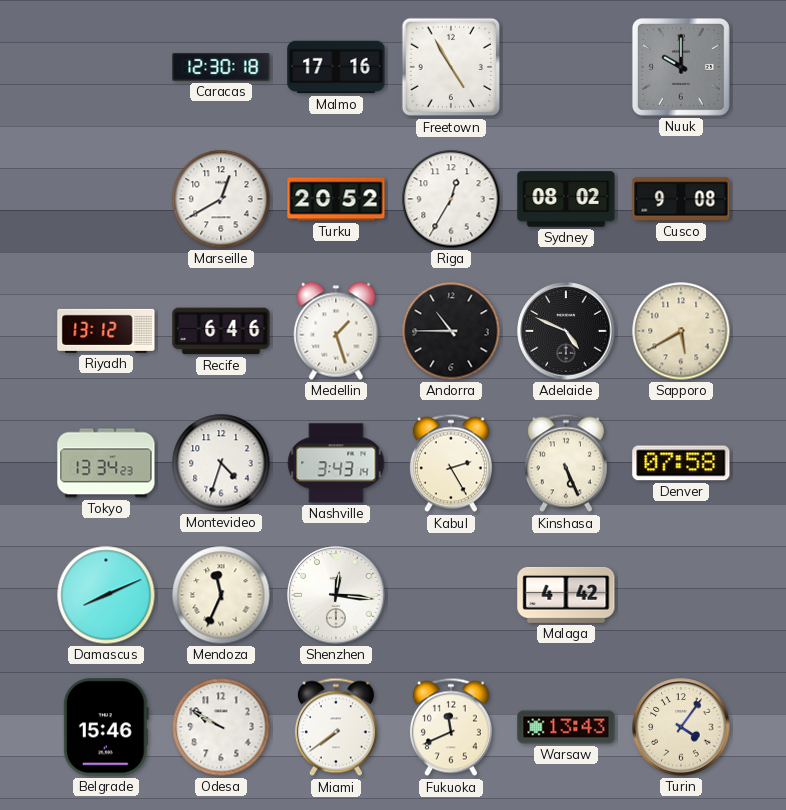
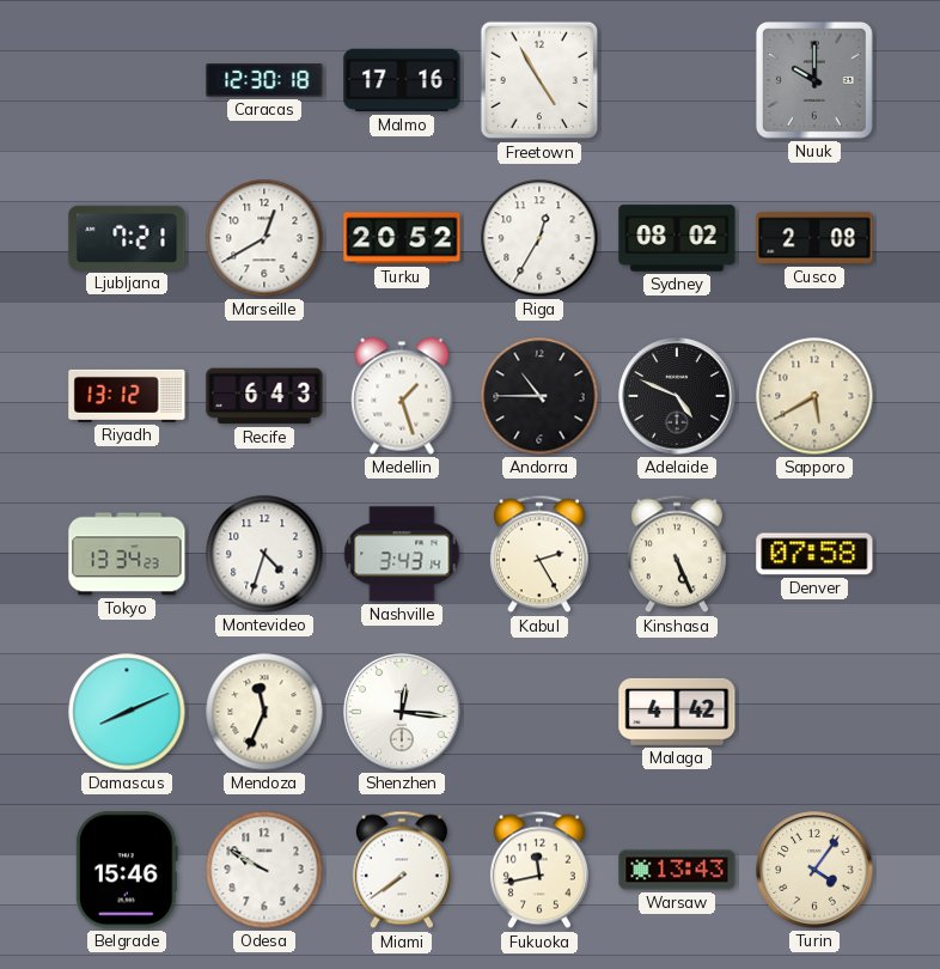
Ljubljana: none -> 7:21 (127, 238)
Cusco: 9:08 -> 2:08 (814, 238)
Recife: 6:46 -> 6:43 (264, 396)
Fukuoka: 11:41 -> 11:43 (539, 870)
